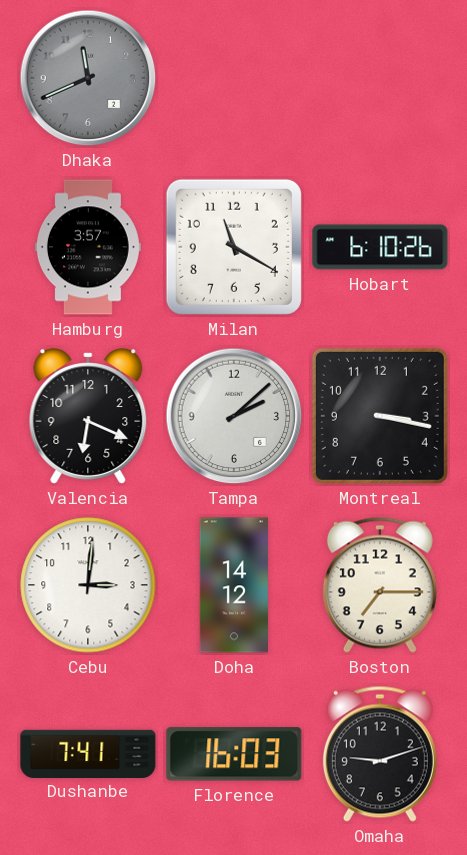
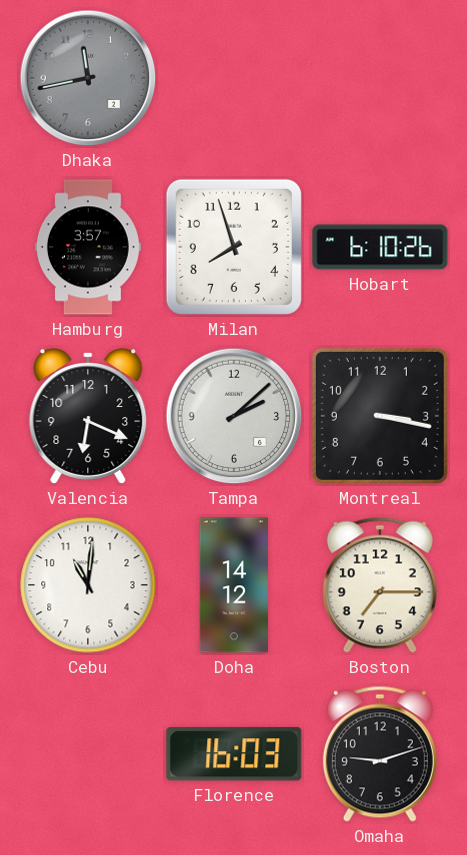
Dhaka: 11:41 -> 11:43 (88, 78)
Milan: 11:20 -> 7:57 (234, 247)
Cebu: 3:01 -> 11:01 (88, 585)
Dushanbe: 7:41 -> none (88, 753)
